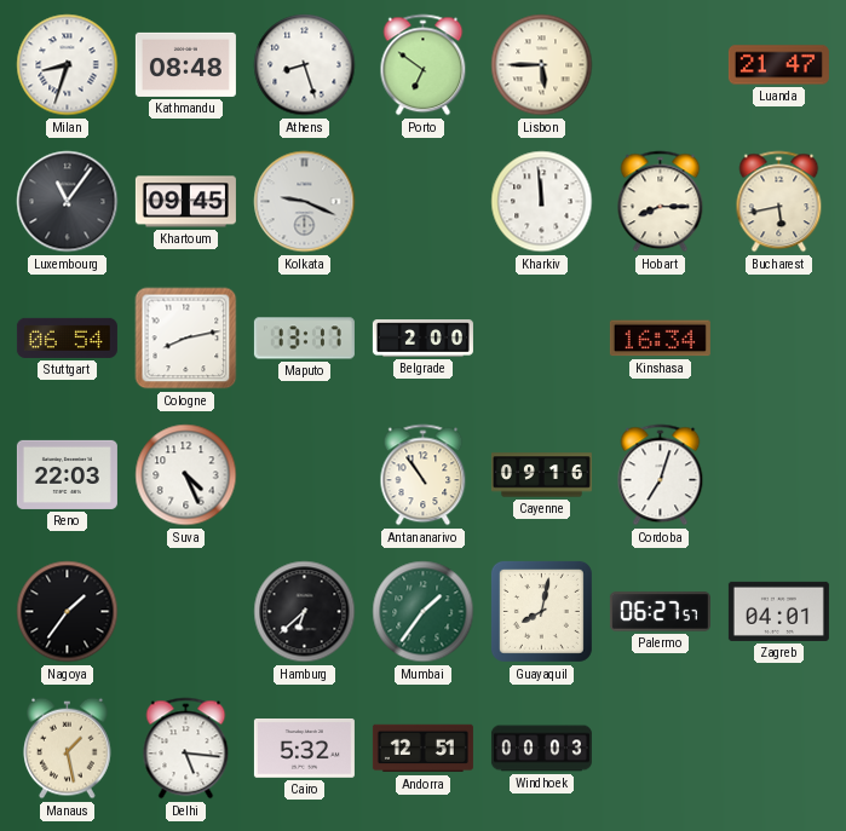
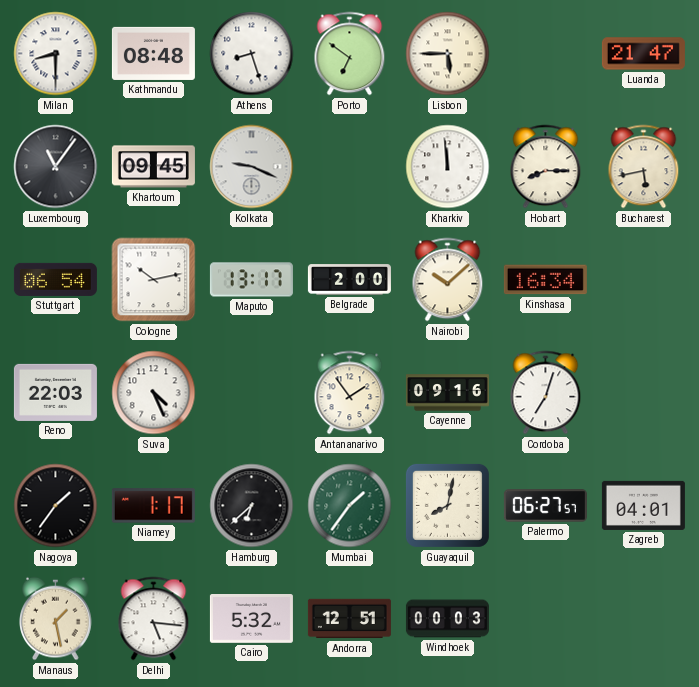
Milan: 8:33 -> 8:30 (56, 54)
Cologne: 8:13 -> 10:13 (154, 280)
Nairobi: none -> 10:08 (448, 280)
Antananarivo: 10:54 -> 1:54 (350, 393)
Niamey: none -> 1:17 (153, 506)
